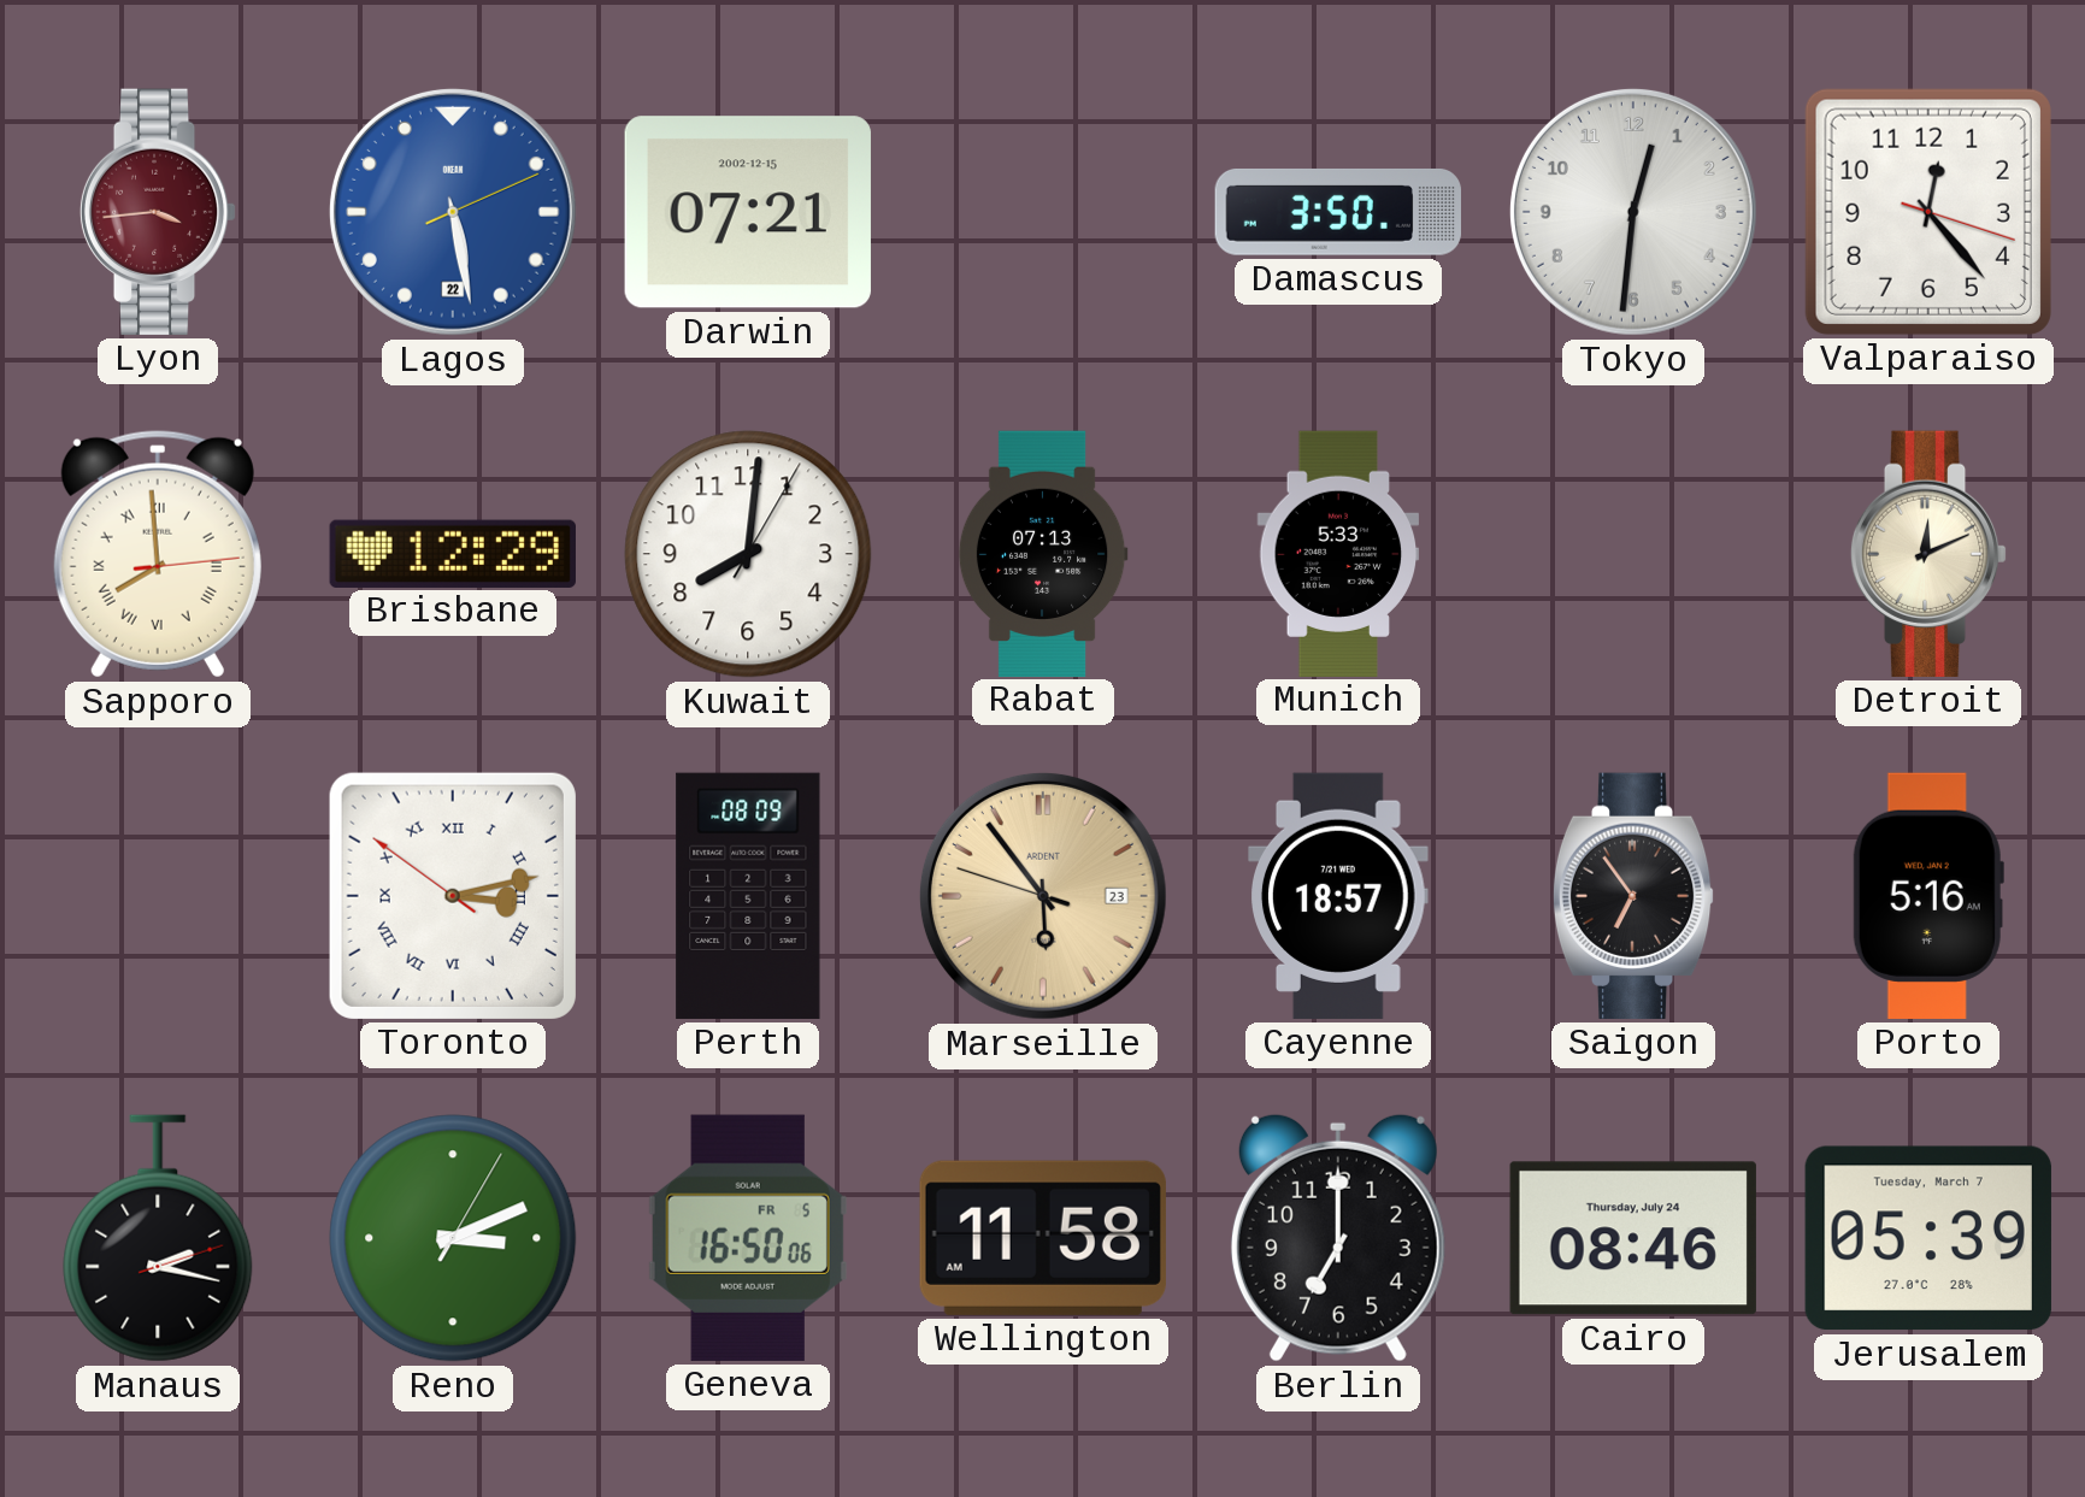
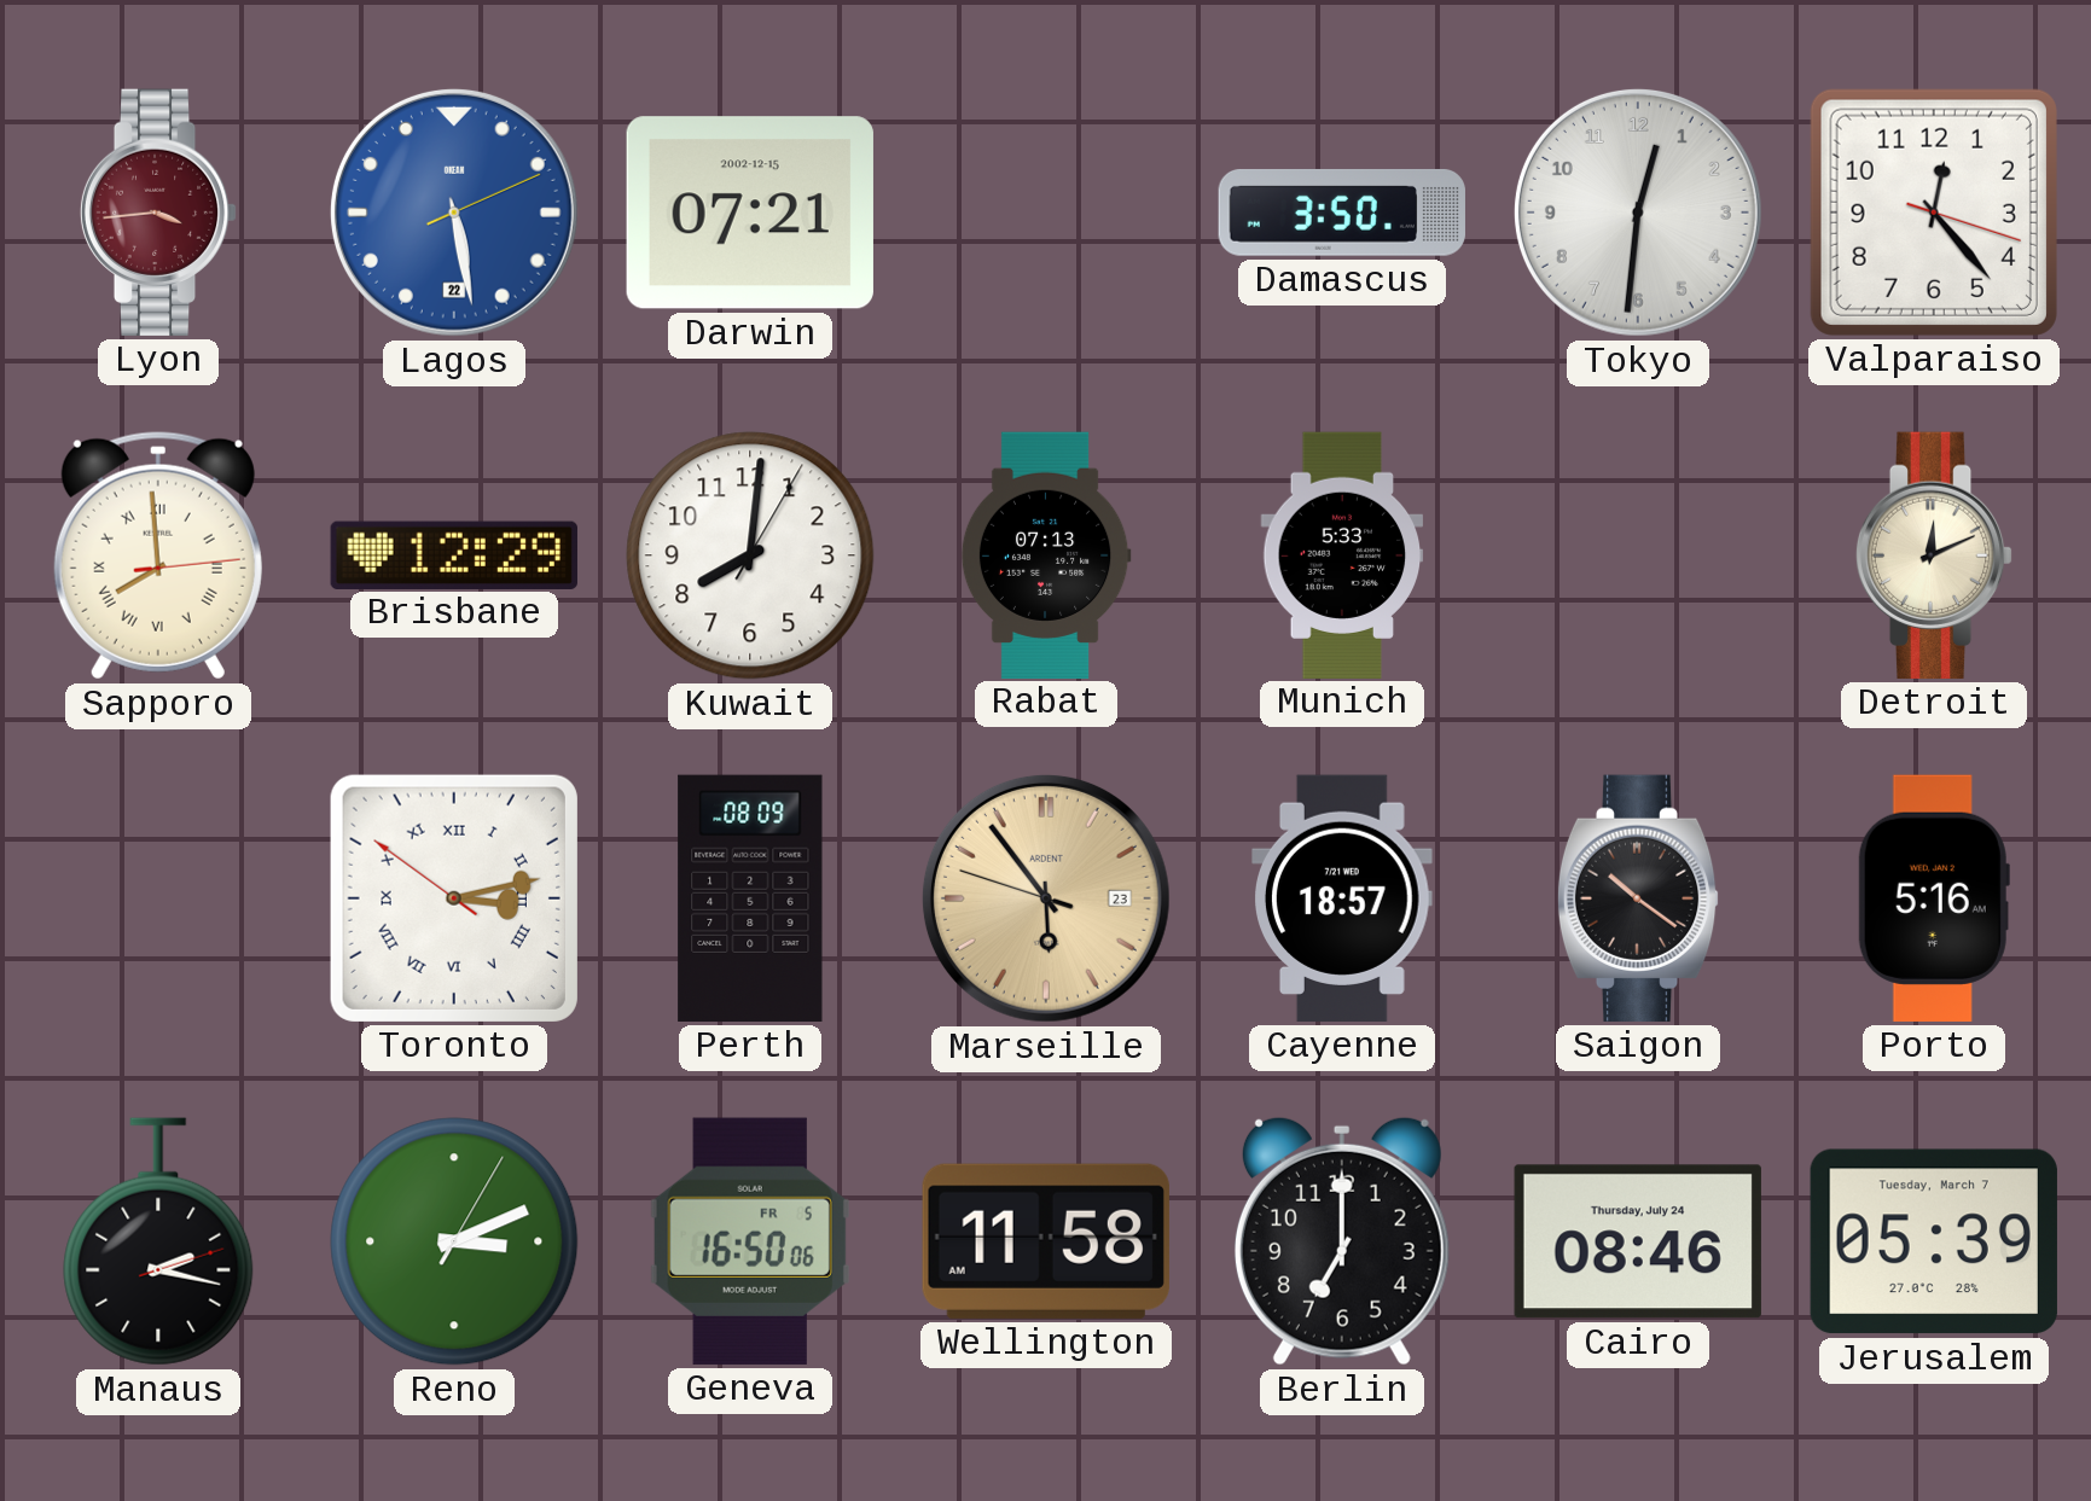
Saigon: 6:54 -> 10:21 (1638, 898)
